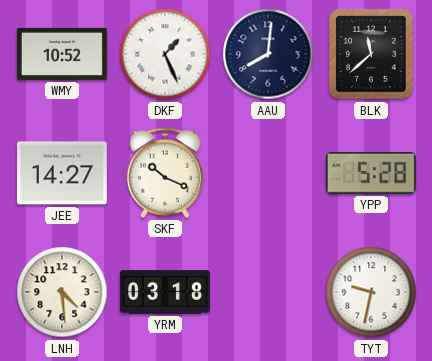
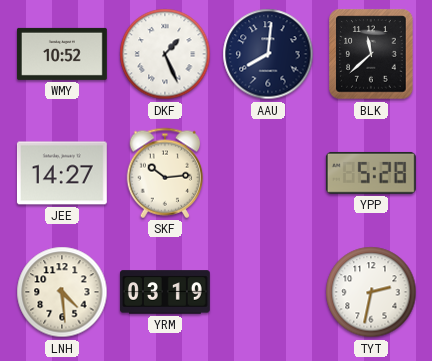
SKF: 10:19 -> 10:14 (165, 173)
YRM: 03:18 -> 03:19 (165, 292)
TYT: 9:32 -> 2:32 (371, 292)
